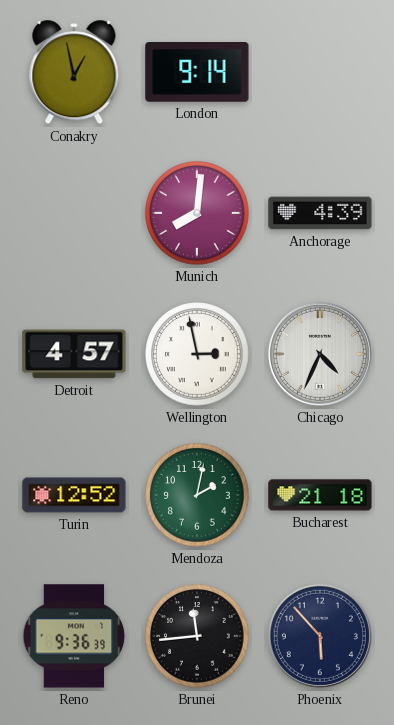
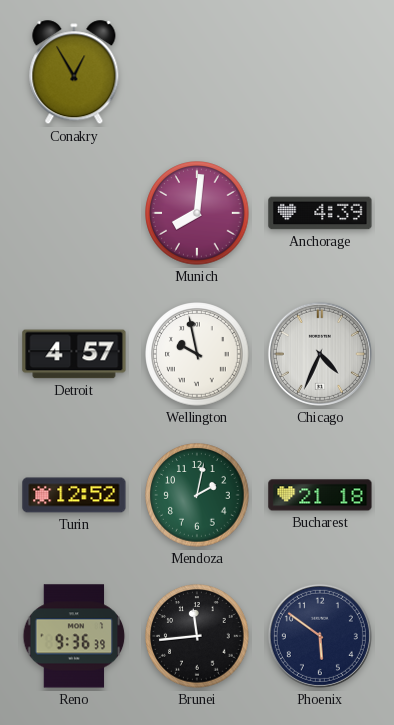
Conakry: 12:58 -> 12:55 (74, 73)
London: 9:14 -> none (197, 72)
Wellington: 2:58 -> 9:58 (197, 354)
Phoenix: 5:53 -> 5:51 (320, 636)
